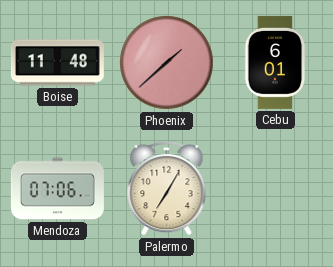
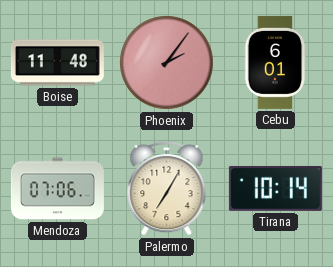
Phoenix: 1:38 -> 2:06 (167, 63)
Tirana: none -> 10:14 (275, 188)
